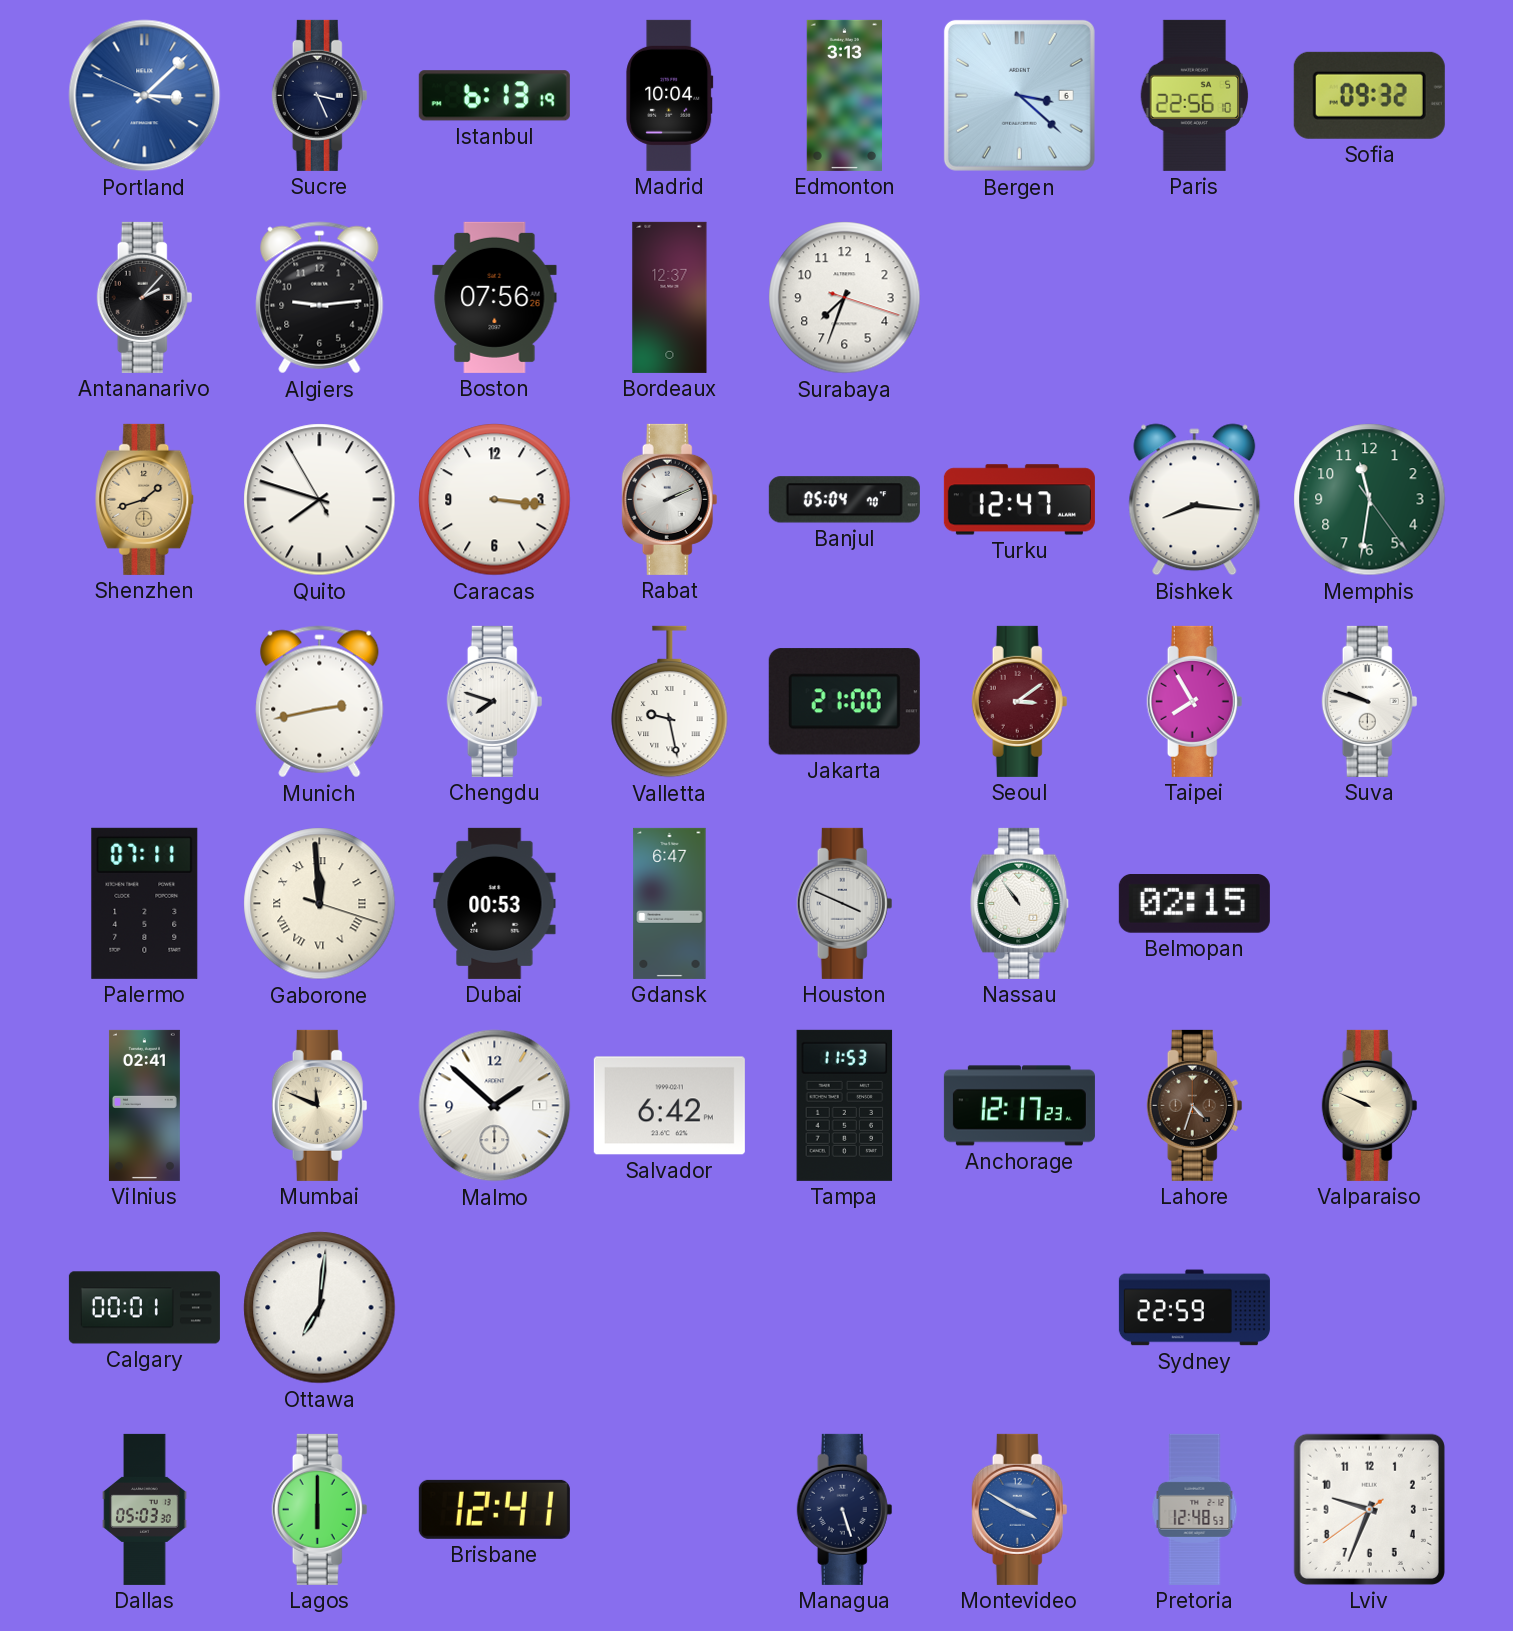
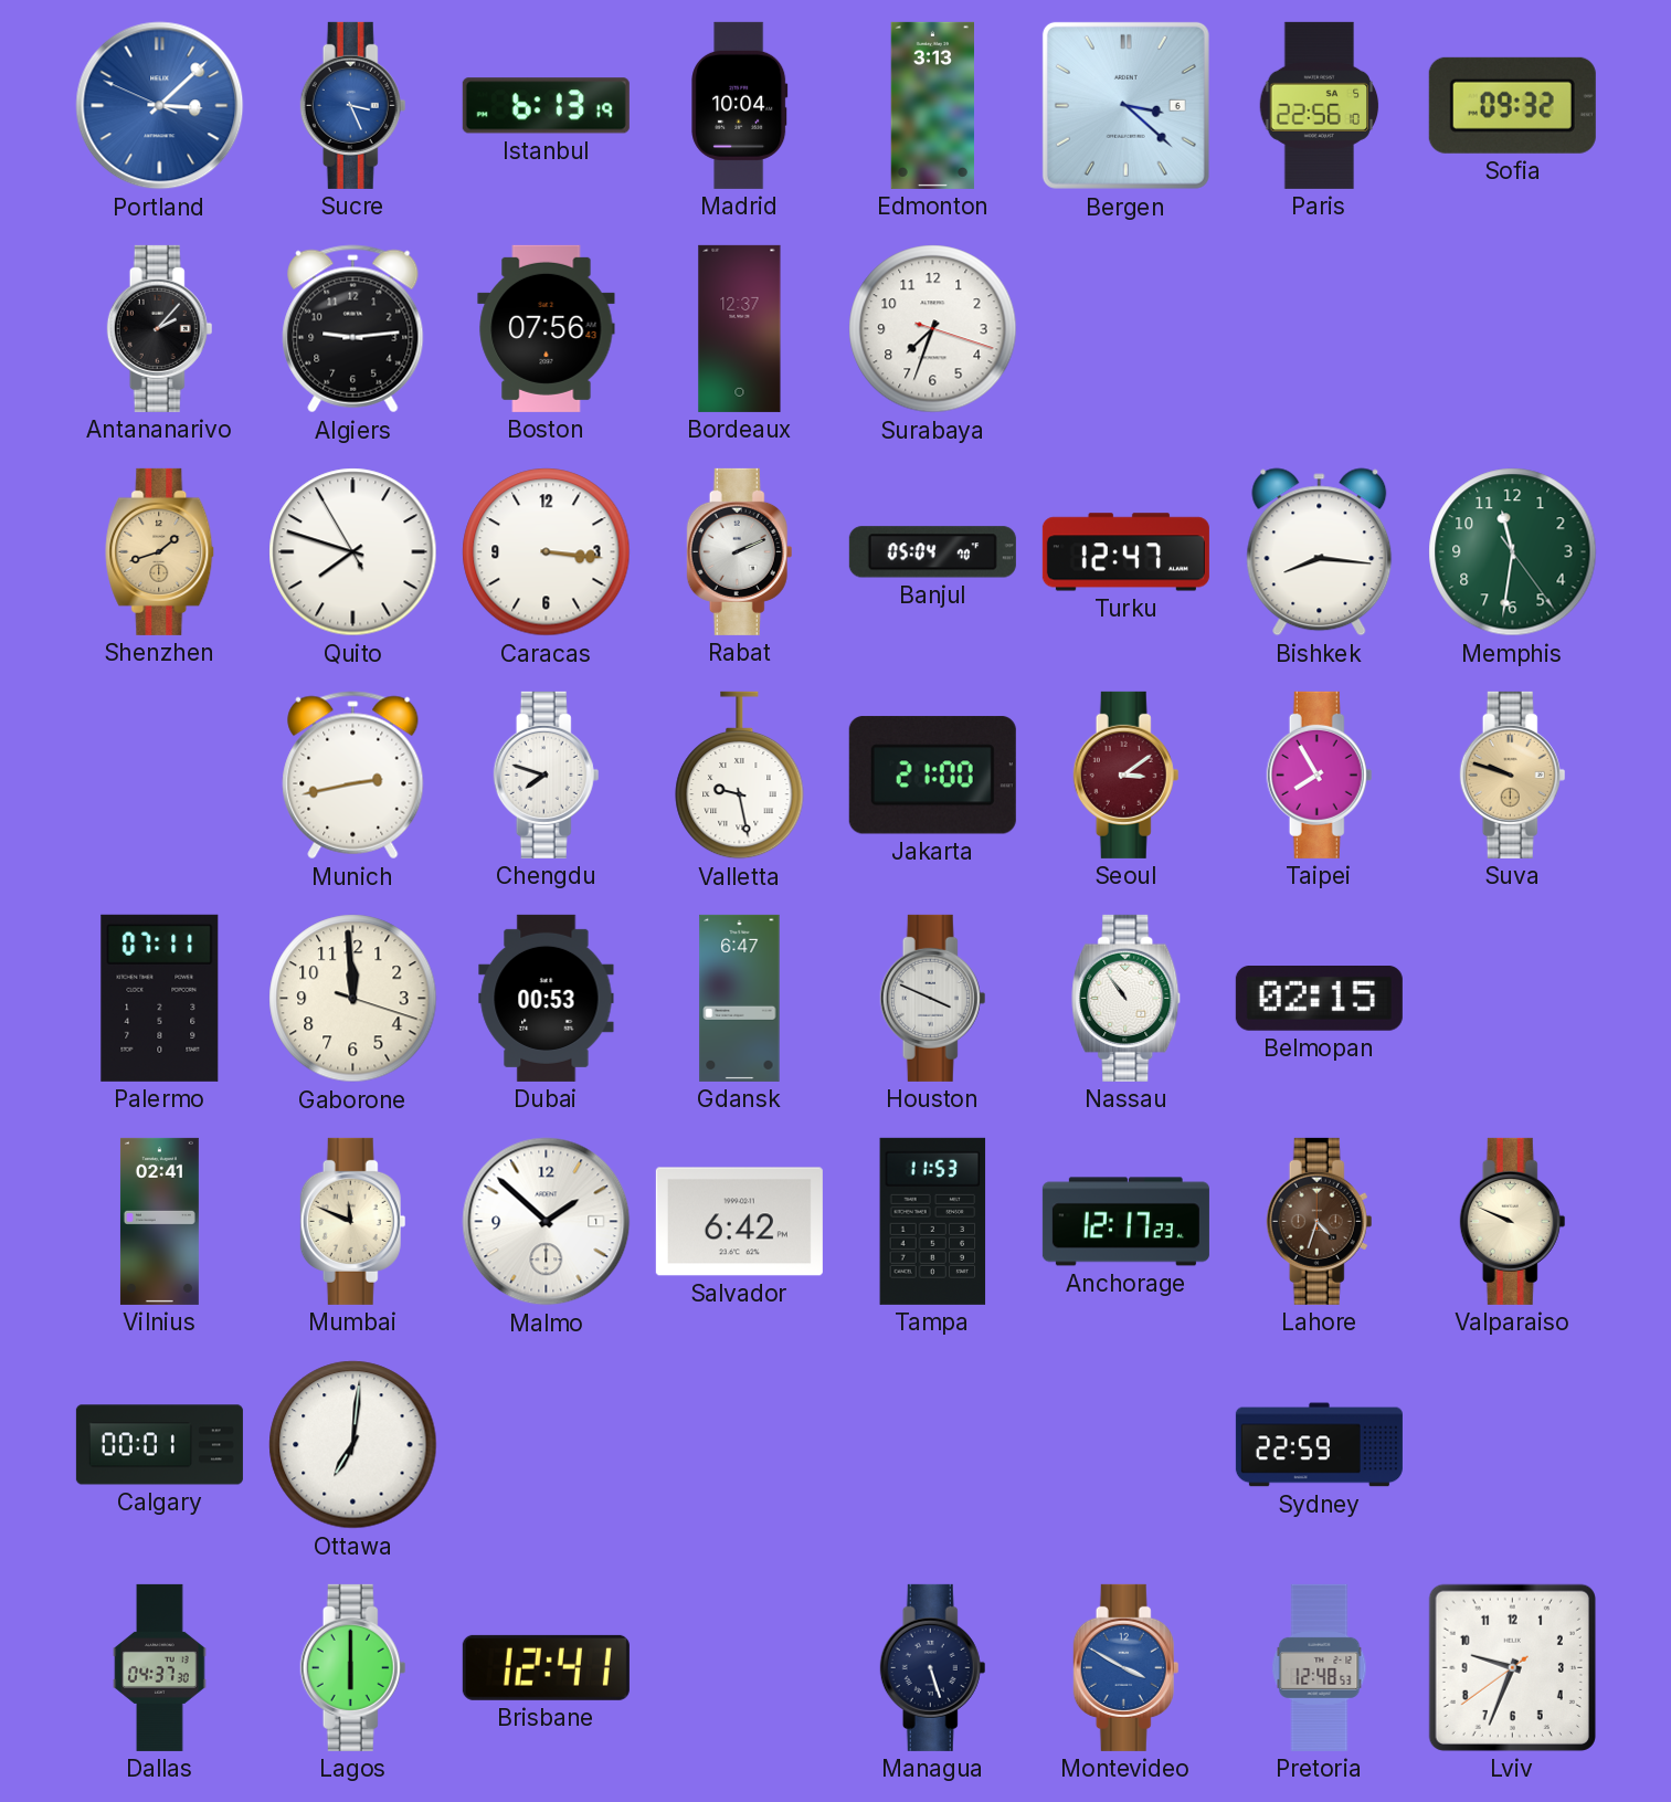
Sucre dial: navy -> blue (353, 105)
Boston: 07:56:26 -> 07:56:43 (547, 328)
Suva dial: white -> champagne (1513, 774)
Gaborone numerals: Roman -> Arabic (353, 999)
Dallas: 05:03 -> 04:37 (160, 1667)
